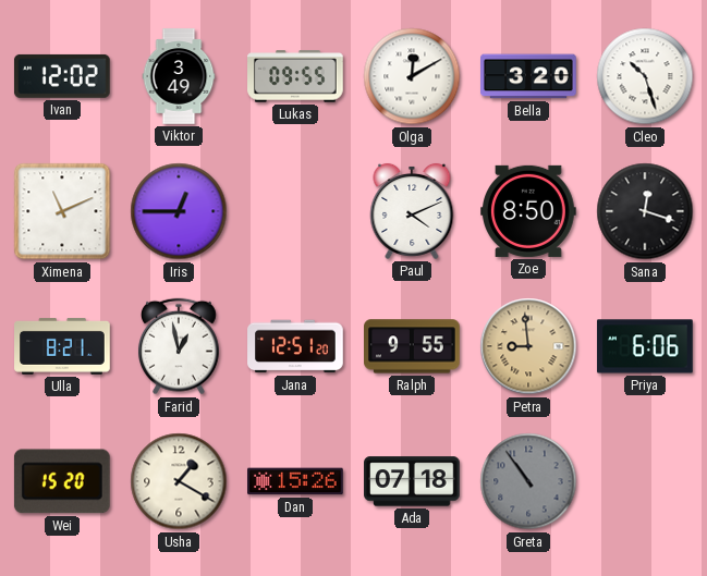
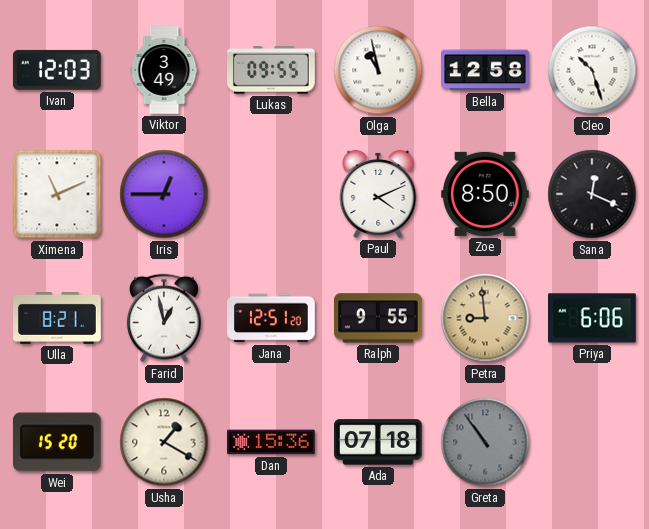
Ivan: 12:02 -> 12:03 (57, 70)
Olga: 12:10 -> 10:58 (378, 70)
Bella: 3:20 -> 12:58 (485, 70)
Sana: 12:18 -> 12:19 (592, 194)
Dan: 15:26 -> 15:36 (272, 442)
